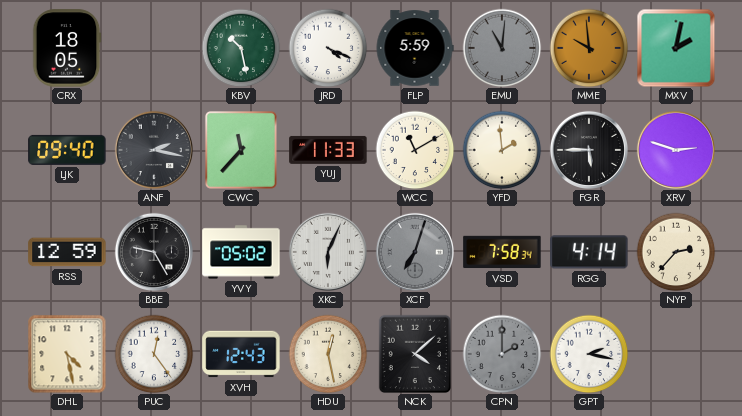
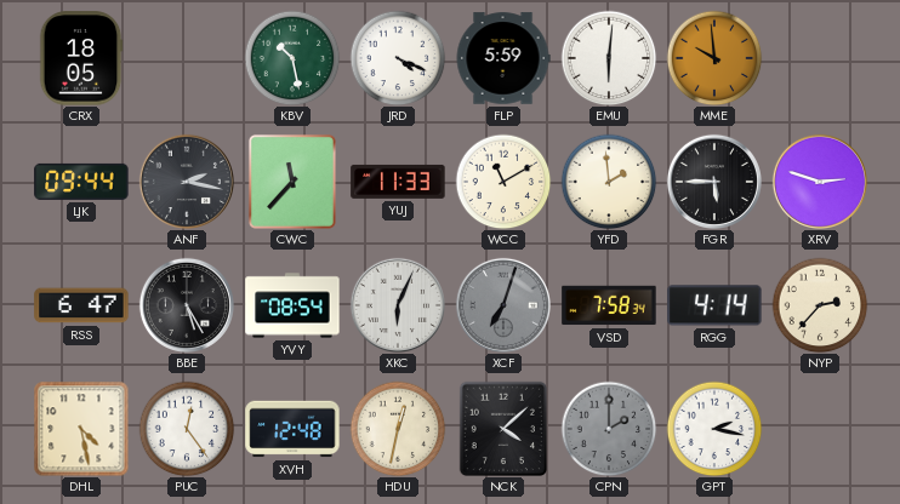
EMU: 11:01 -> 6:01 (609, 58)
EMU dial: grey -> white (609, 58)
MXV: 2:02 -> none (676, 48)
LJK: 09:40 -> 09:44 (81, 182)
RSS: 12:59 -> 6:47 (81, 305)
BBE: 9:25 -> 5:25 (187, 305)
YVY: 05:02 -> 08:54 (292, 305)
XVH: 12:43 -> 12:48 (292, 429)
HDU: 12:28 -> 12:32 (398, 429)
